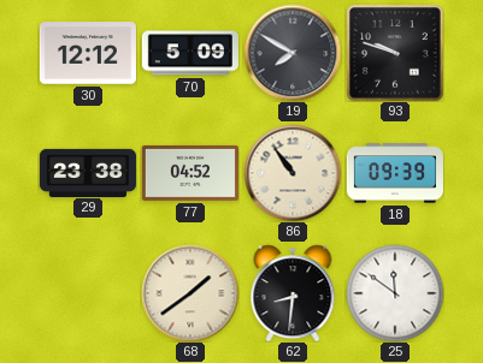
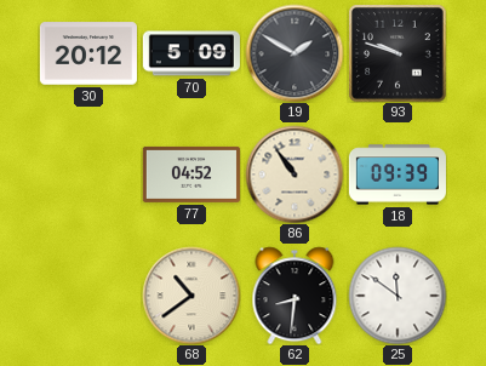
30: 12:12 -> 20:12 (88, 53)
19: 7:50 -> 1:50 (295, 53)
29: 23:38 -> none (87, 172)
68: 1:39 -> 10:39 (191, 296)
